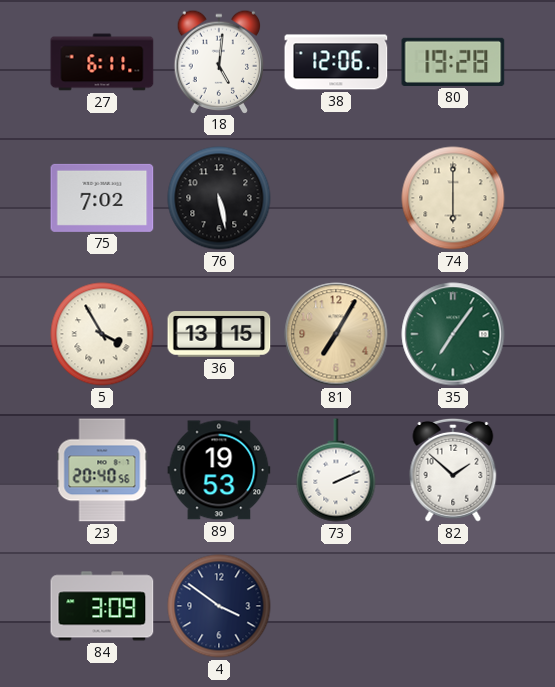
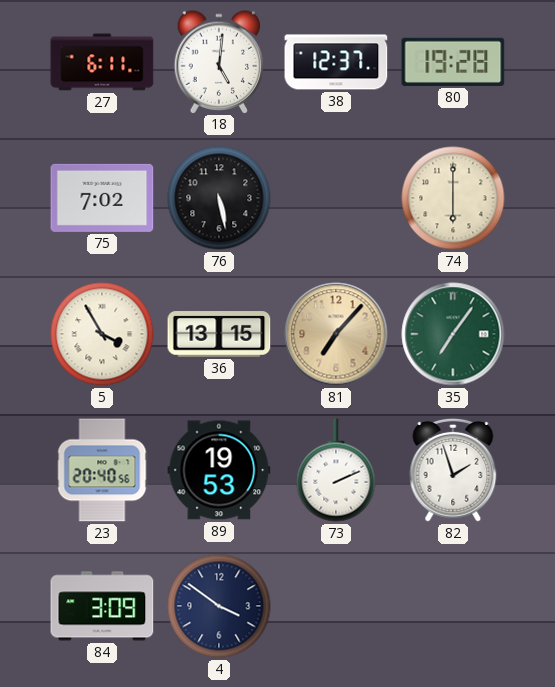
38: 12:06 -> 12:37 (336, 62)
81: 7:05 -> 7:07 (336, 334)
82: 1:52 -> 1:57 (453, 470)
